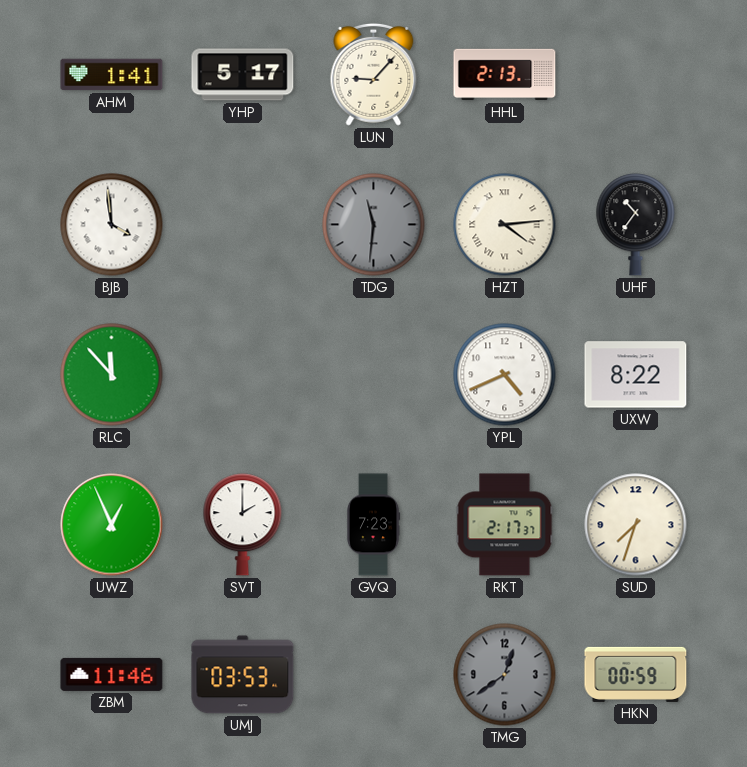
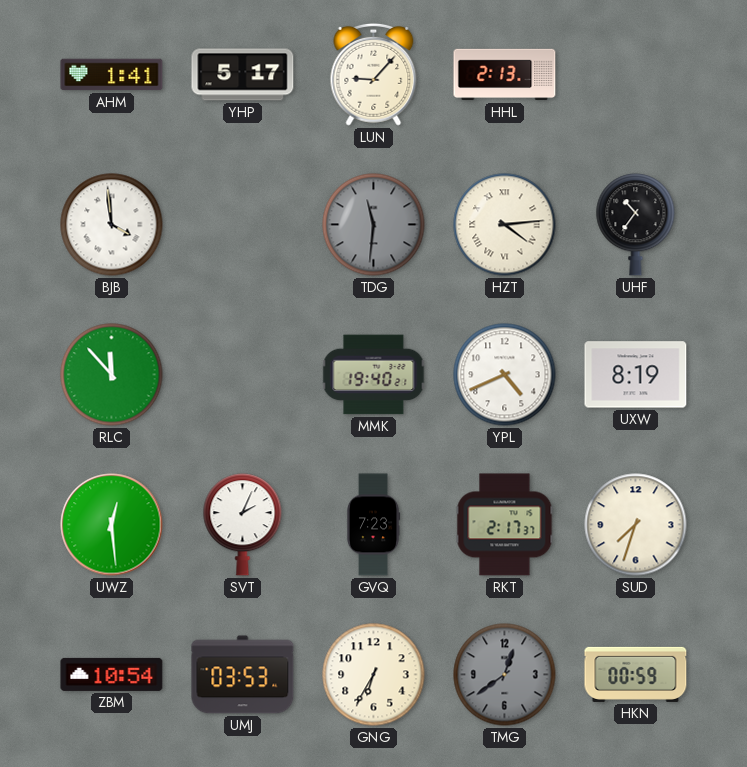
MMK: none -> 19:40 (374, 375)
UXW: 8:22 -> 8:19 (636, 375)
UWZ: 12:56 -> 12:29 (112, 525)
SVT: 2:00 -> 2:04 (243, 525)
ZBM: 11:46 -> 10:54 (112, 674)
GNG: none -> 6:35 (374, 675)
